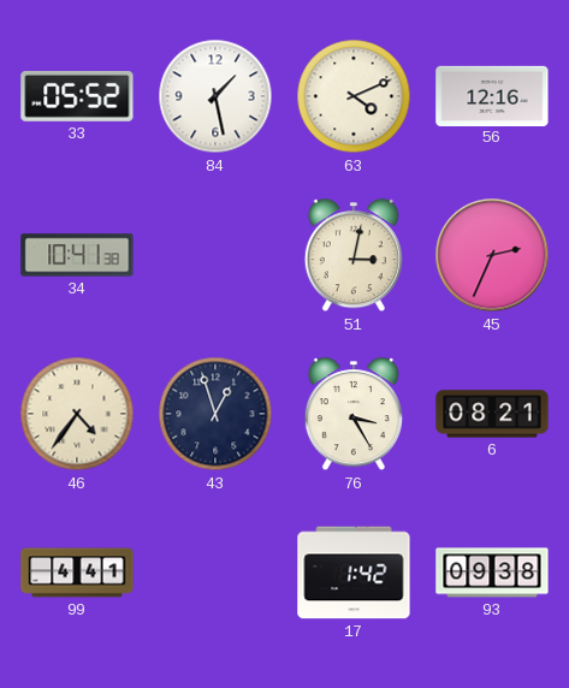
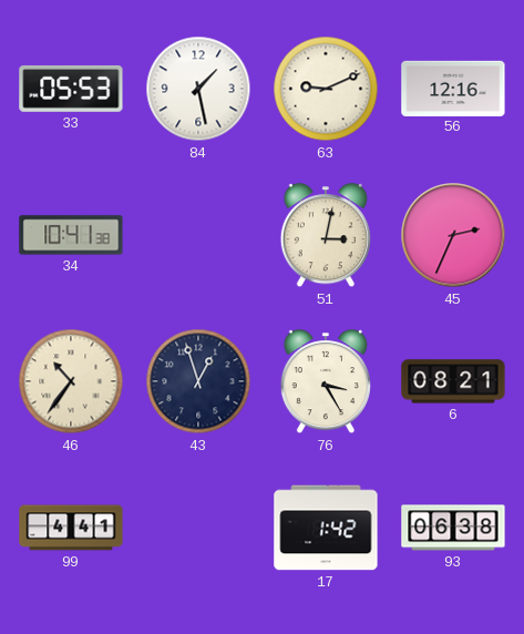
33: 05:52 -> 05:53 (71, 89)
63: 4:11 -> 9:11 (326, 89)
46: 4:36 -> 10:36 (71, 381)
93: 09:38 -> 06:38 (453, 528)
